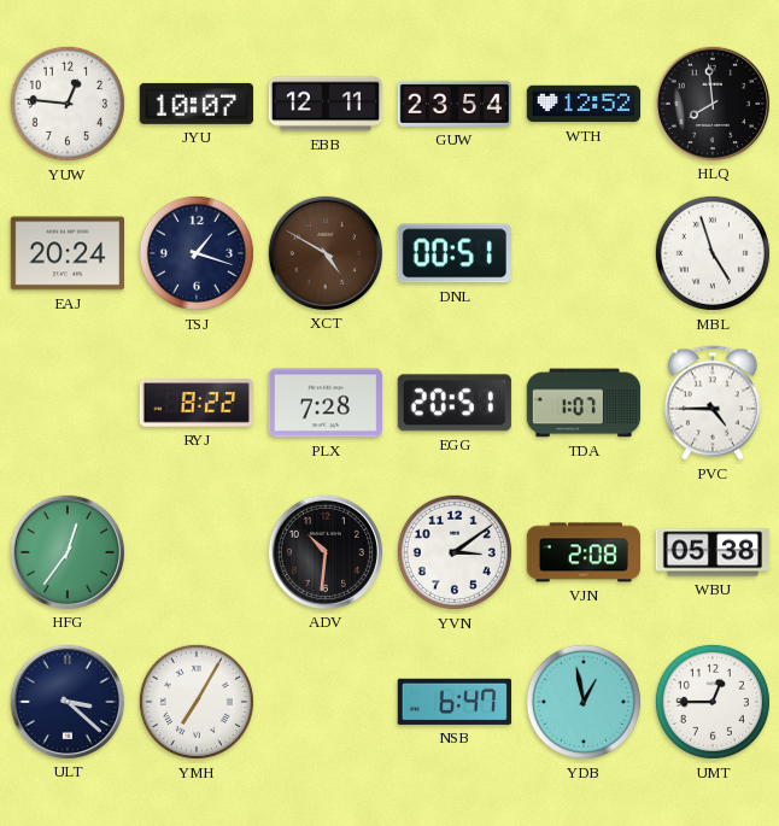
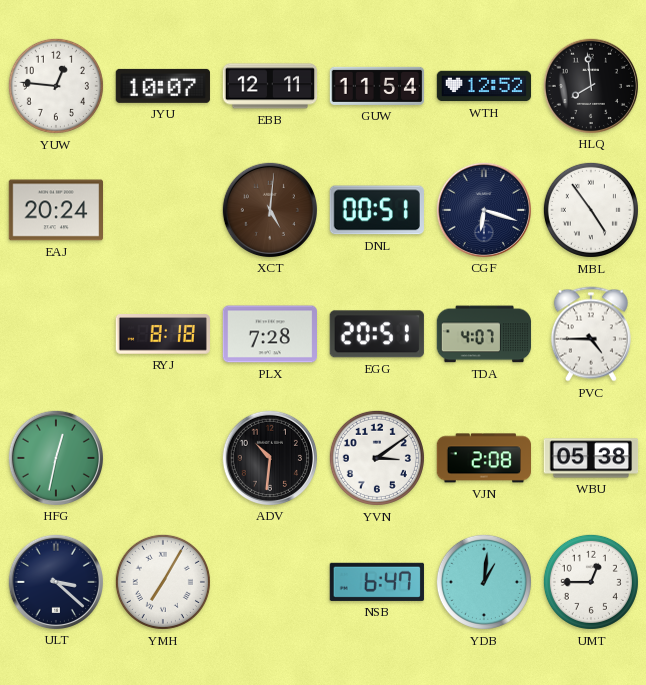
GUW: 23:54 -> 11:54 (377, 86)
TSJ: 1:18 -> none (197, 253)
XCT: 4:50 -> 5:01 (269, 209)
CGF: none -> 6:18 (483, 209)
MBL: 4:57 -> 4:54 (591, 210)
RYJ: 8:22 -> 8:18 (163, 335)
TDA: 1:07 -> 4:07 (483, 334)
HFG: 12:36 -> 12:32 (55, 457)
YDB: 12:58 -> 1:01 (484, 582)
